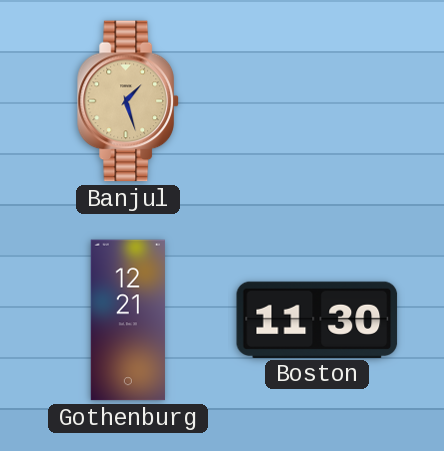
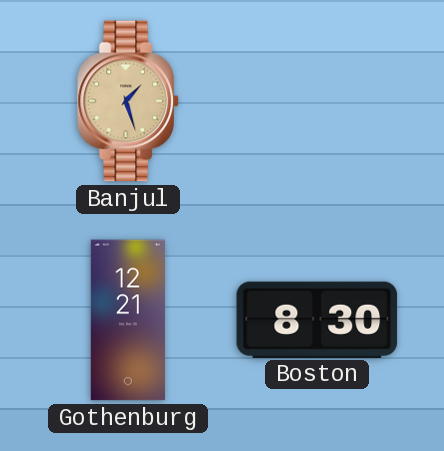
Boston: 11:30 -> 8:30 (317, 319)
